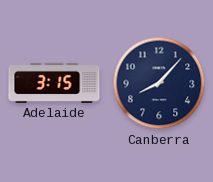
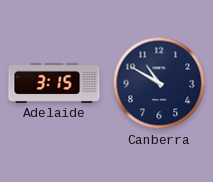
Canberra: 8:07 -> 10:50 (159, 83)
